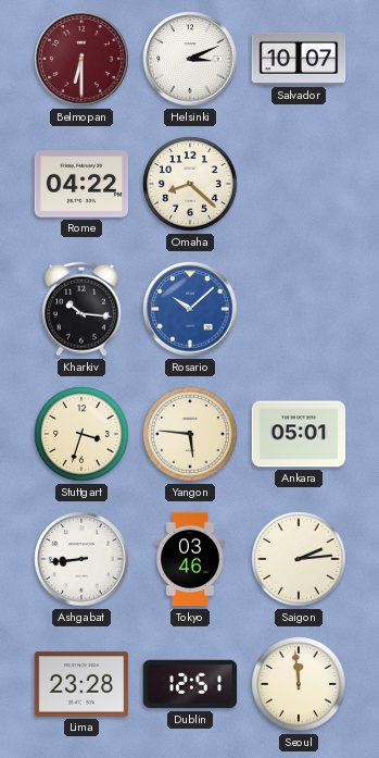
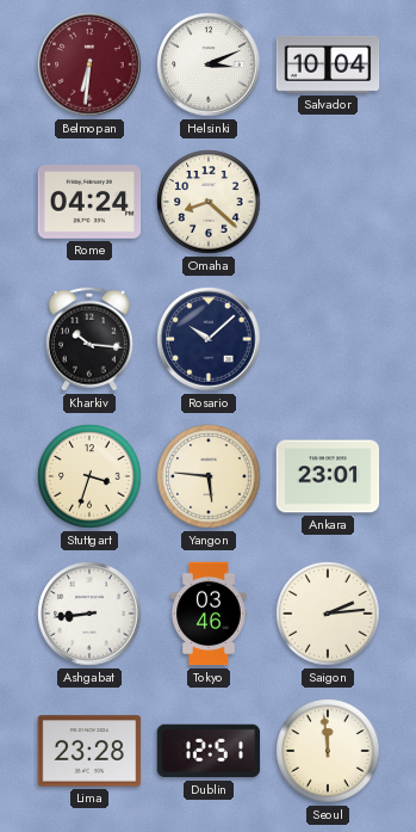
Belmopan: 6:30 -> 6:31 (89, 64)
Salvador: 10:07 -> 10:04 (328, 64)
Rome: 04:22 -> 04:24 (89, 202)
Rosario dial: blue -> navy (209, 339)
Ankara: 05:01 -> 23:01 (328, 476)
